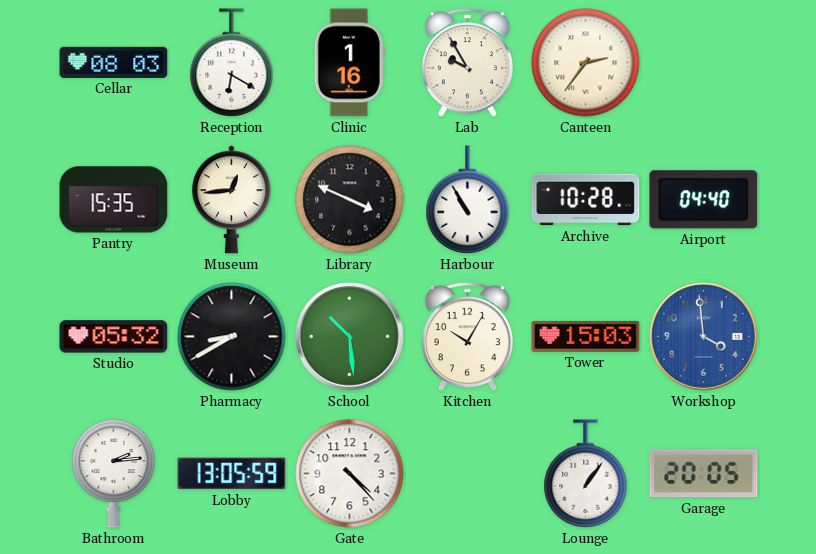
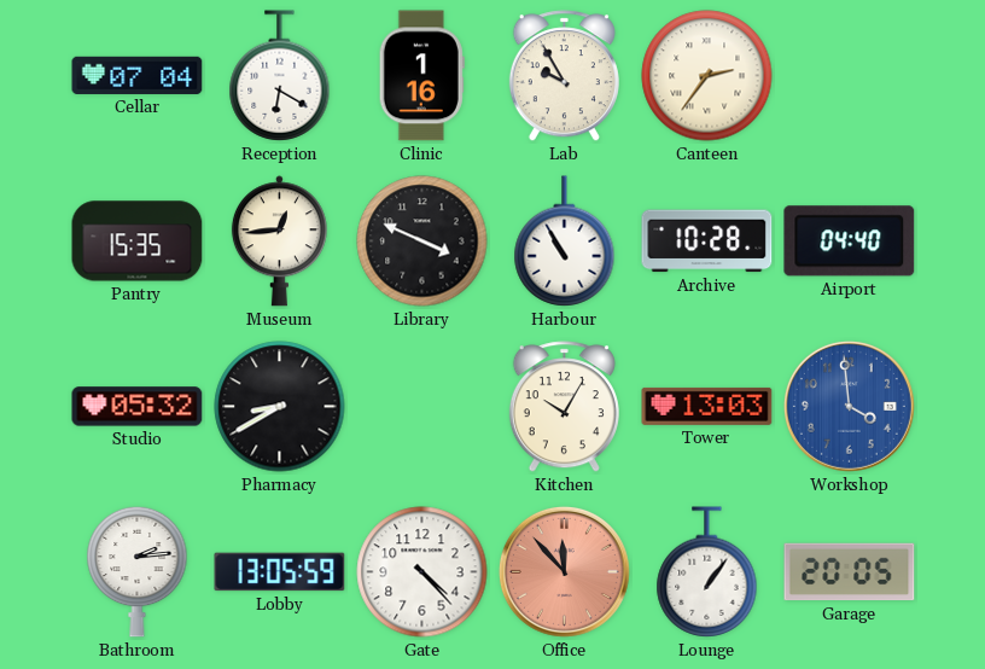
Cellar: 08:03 -> 07:04 (138, 75)
School: 10:29 -> none (349, 336)
Tower: 15:03 -> 13:03 (707, 406)
Office: none -> 11:53 (564, 571)
